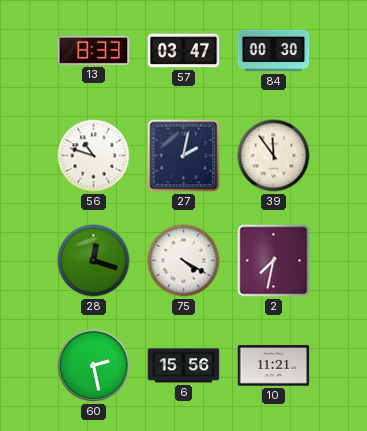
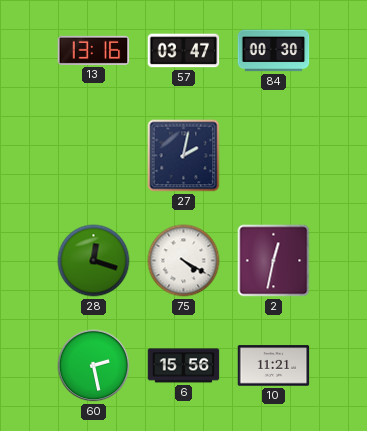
13: 8:33 -> 13:16 (94, 50)
56: 10:48 -> none (94, 156)
39: 11:54 -> none (274, 156)
2: 7:32 -> 12:32 (274, 261)
